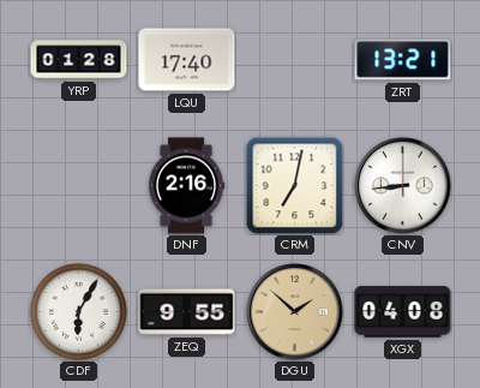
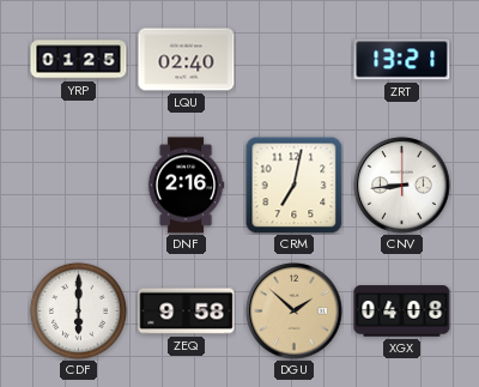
YRP: 01:28 -> 01:25 (79, 60)
LQU: 17:40 -> 02:40 (187, 60)
CDF: 6:05 -> 6:00 (78, 310)
ZEQ: 9:55 -> 9:58 (187, 312)
